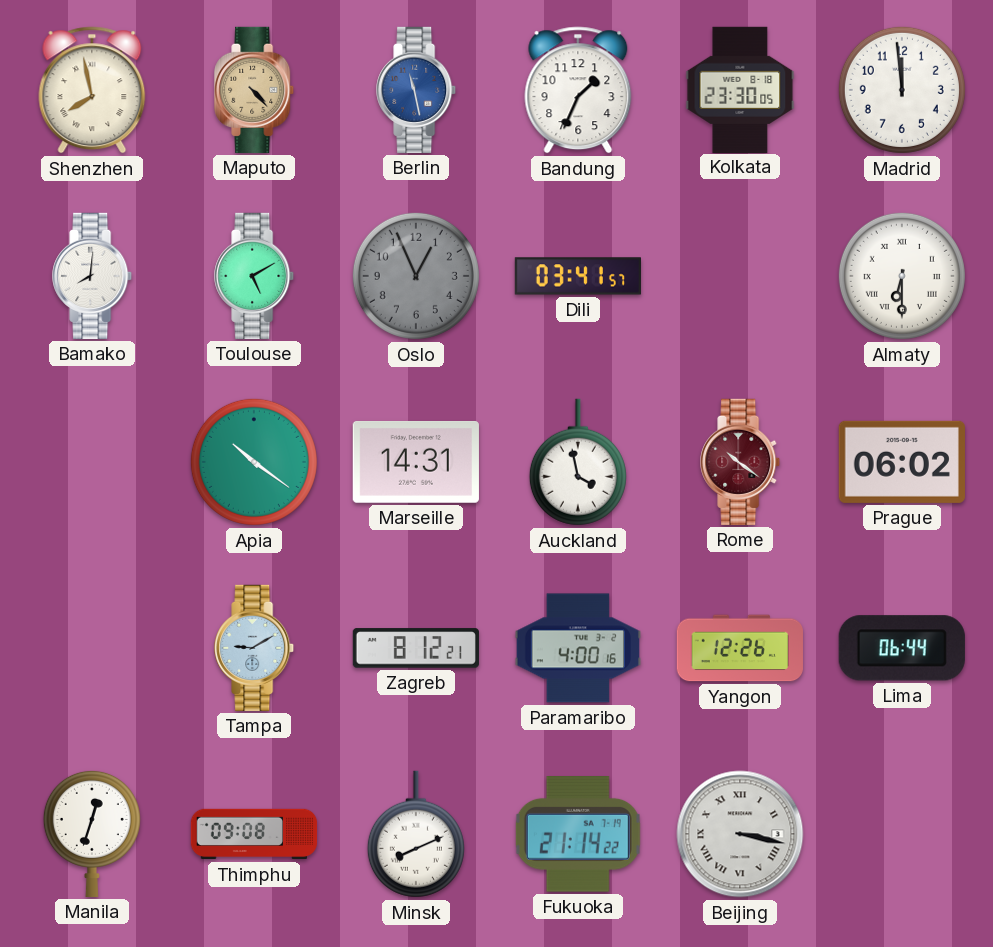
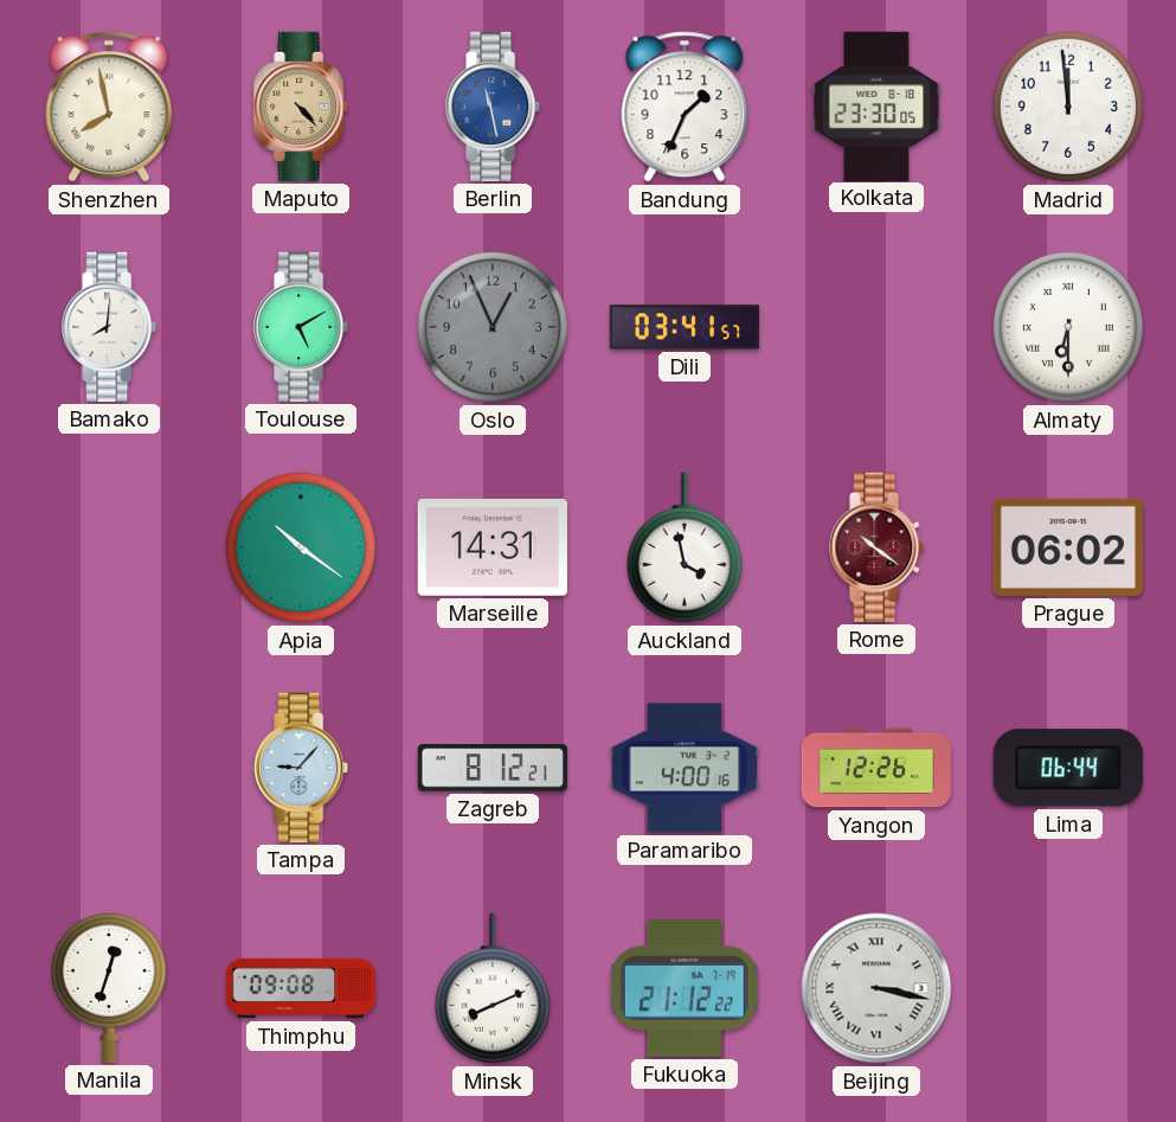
Tampa: 9:10 -> 9:07 (302, 768)
Fukuoka: 21:14 -> 21:12 (685, 988)
